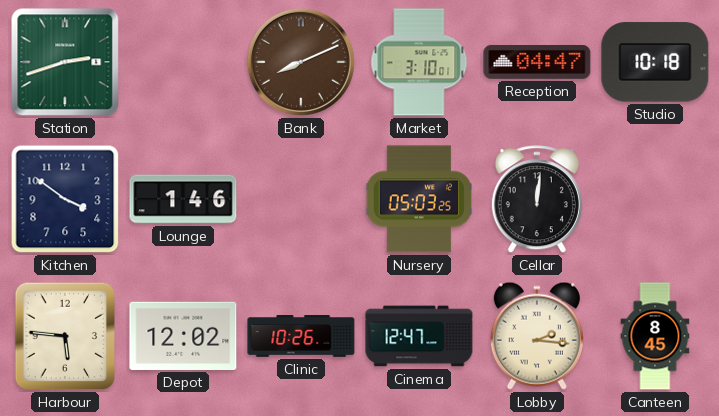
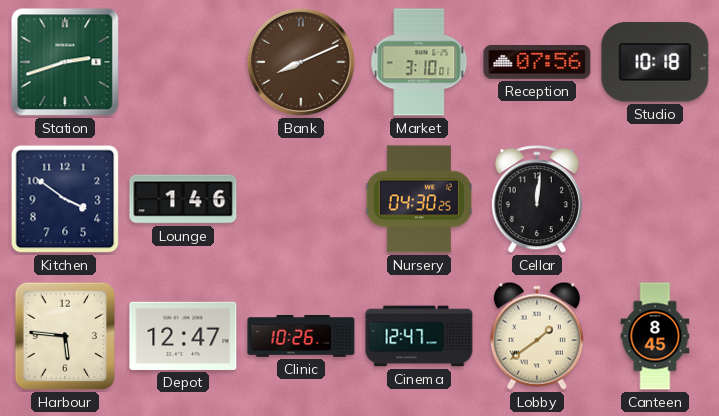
Reception: 04:47 -> 07:56 (537, 62)
Nursery: 05:03 -> 04:30 (419, 199)
Depot: 12:02 -> 12:47 (183, 336)
Lobby: 2:16 -> 1:39 (537, 336)
